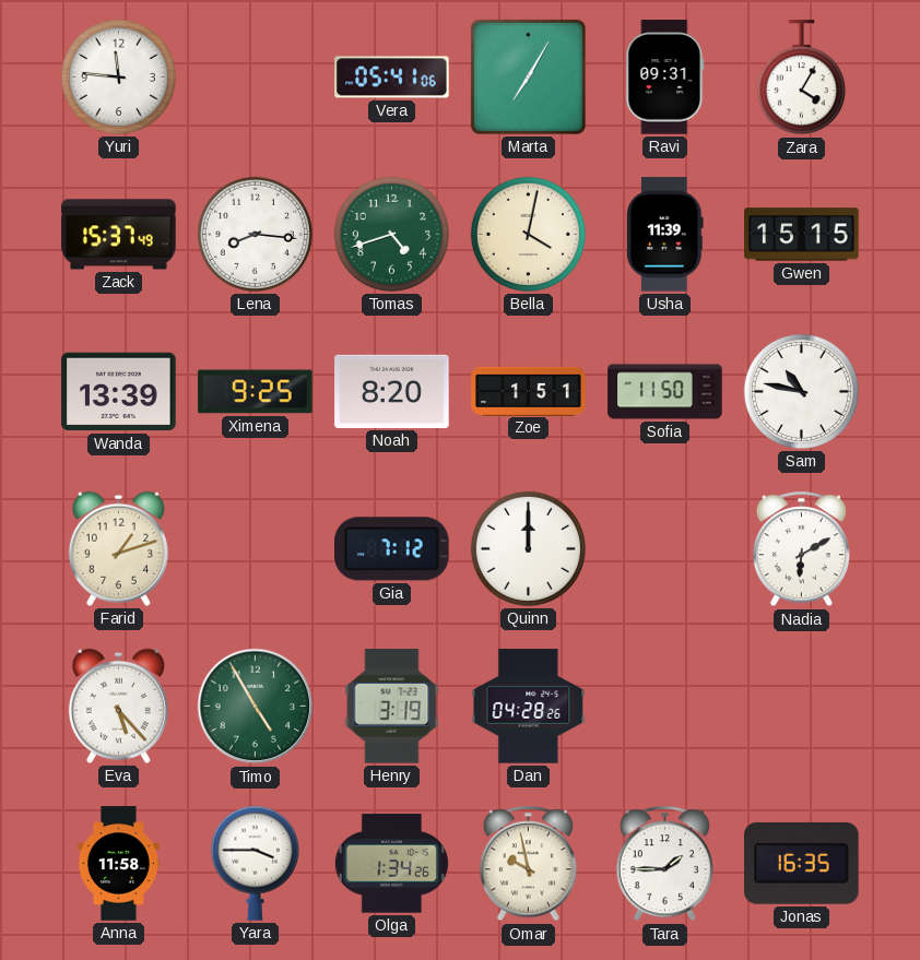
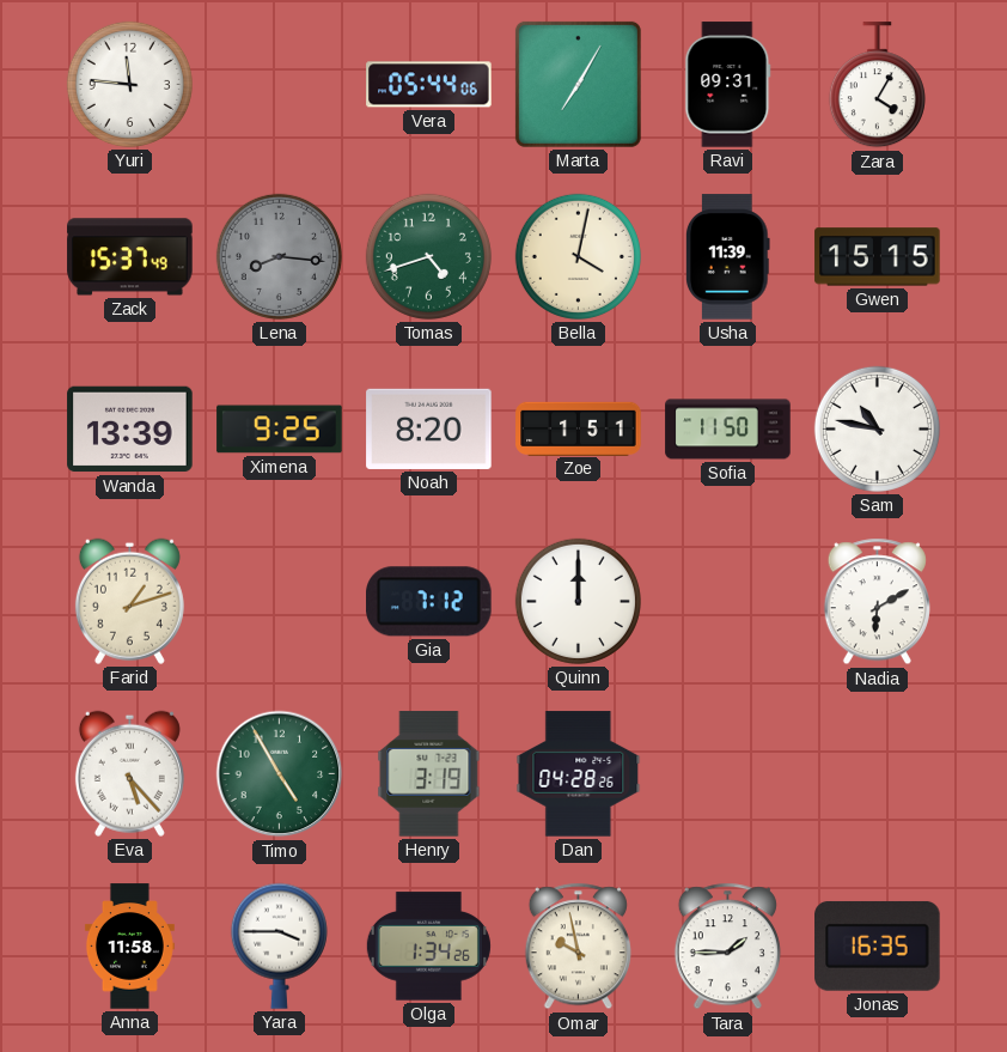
Vera: 05:41 -> 05:44 (429, 85)
Lena dial: white -> grey (279, 256)
